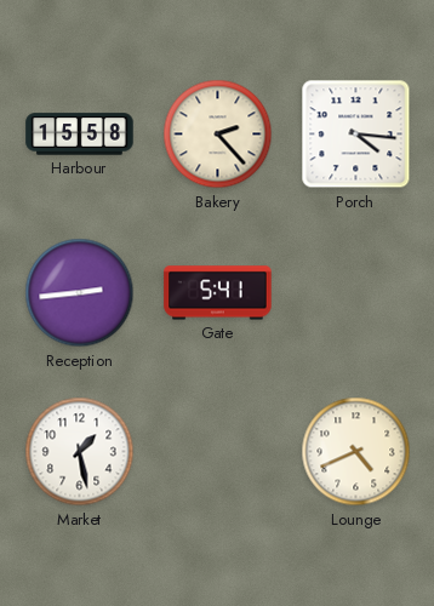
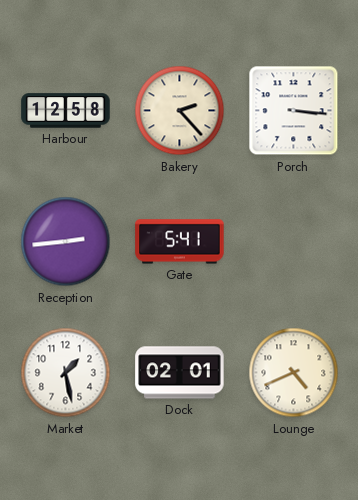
Harbour: 15:58 -> 12:58 (66, 111)
Porch: 4:16 -> 3:16 (294, 111)
Dock: none -> 02:01 (180, 373)
